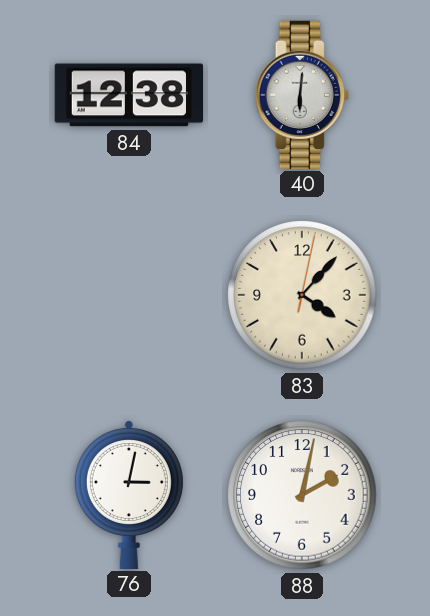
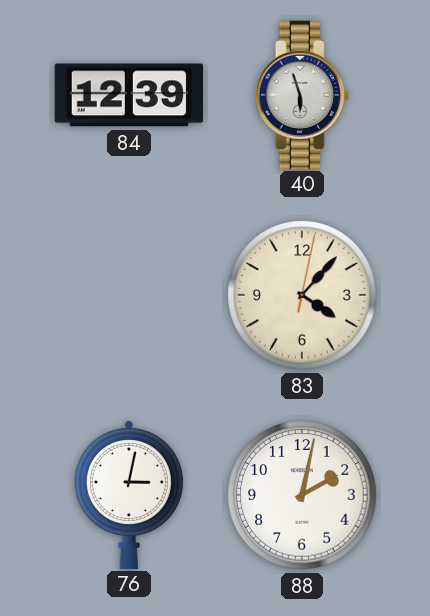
84: 12:38 -> 12:39 (128, 95)
40: 6:01 -> 5:57 (302, 94)
